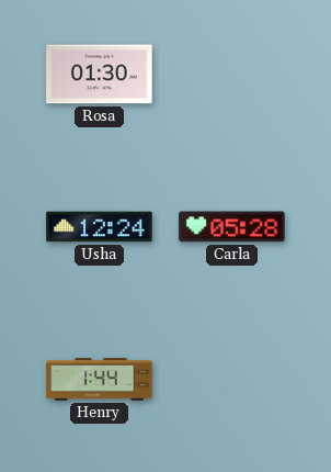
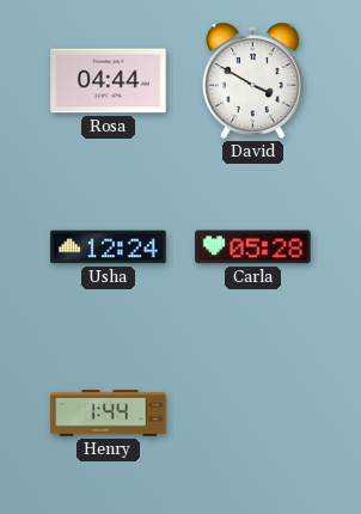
Rosa: 01:30 -> 04:44 (109, 81)
David: none -> 3:50 (253, 80)
